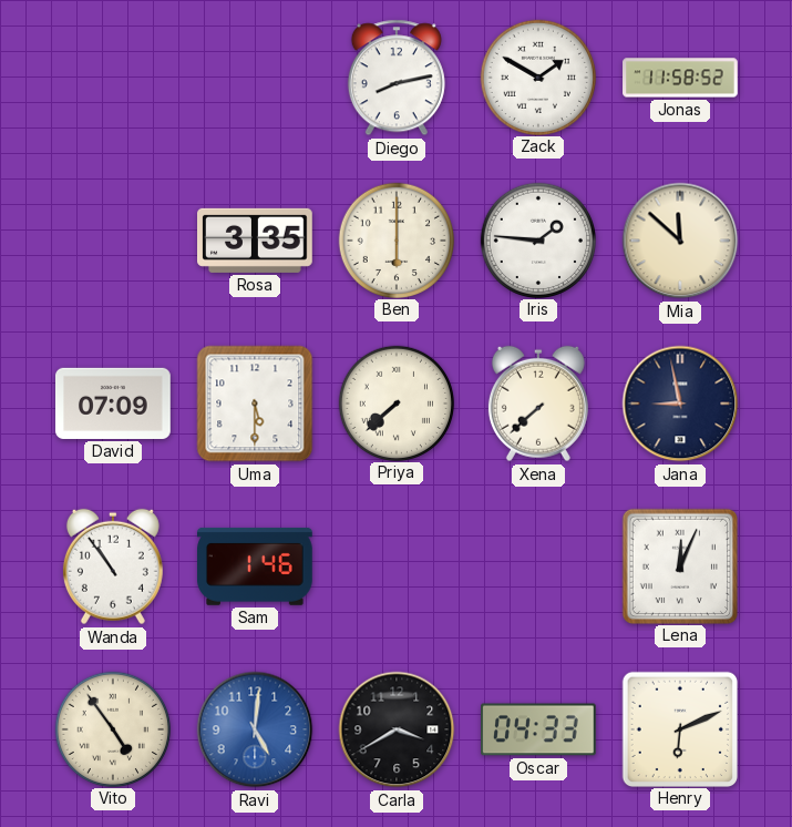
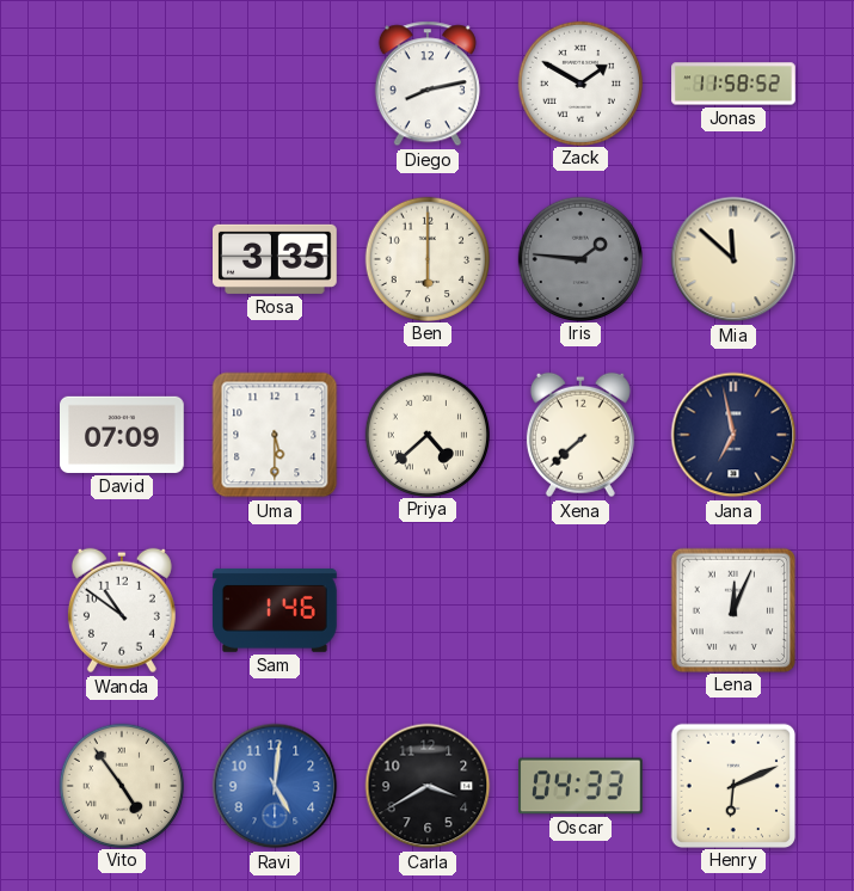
Iris dial: white -> grey (579, 258)
Priya: 7:38 -> 4:38 (426, 434)
Jana: 8:58 -> 6:58 (733, 435)
Wanda: 10:54 -> 10:51 (122, 610)
